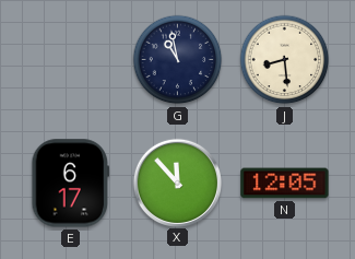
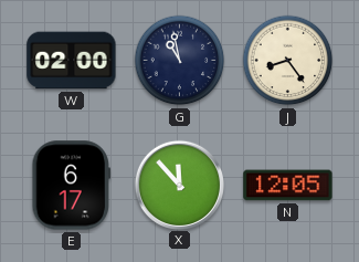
W: none -> 02:00 (72, 61)
J: 8:29 -> 8:24 (288, 61)
